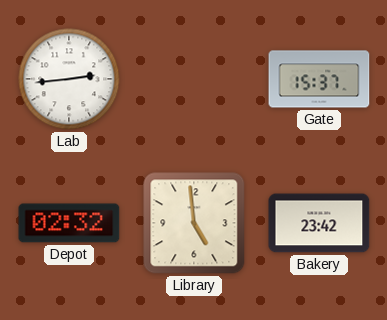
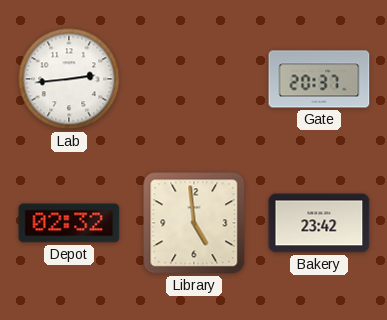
Gate: 15:37 -> 20:37 (319, 79)
